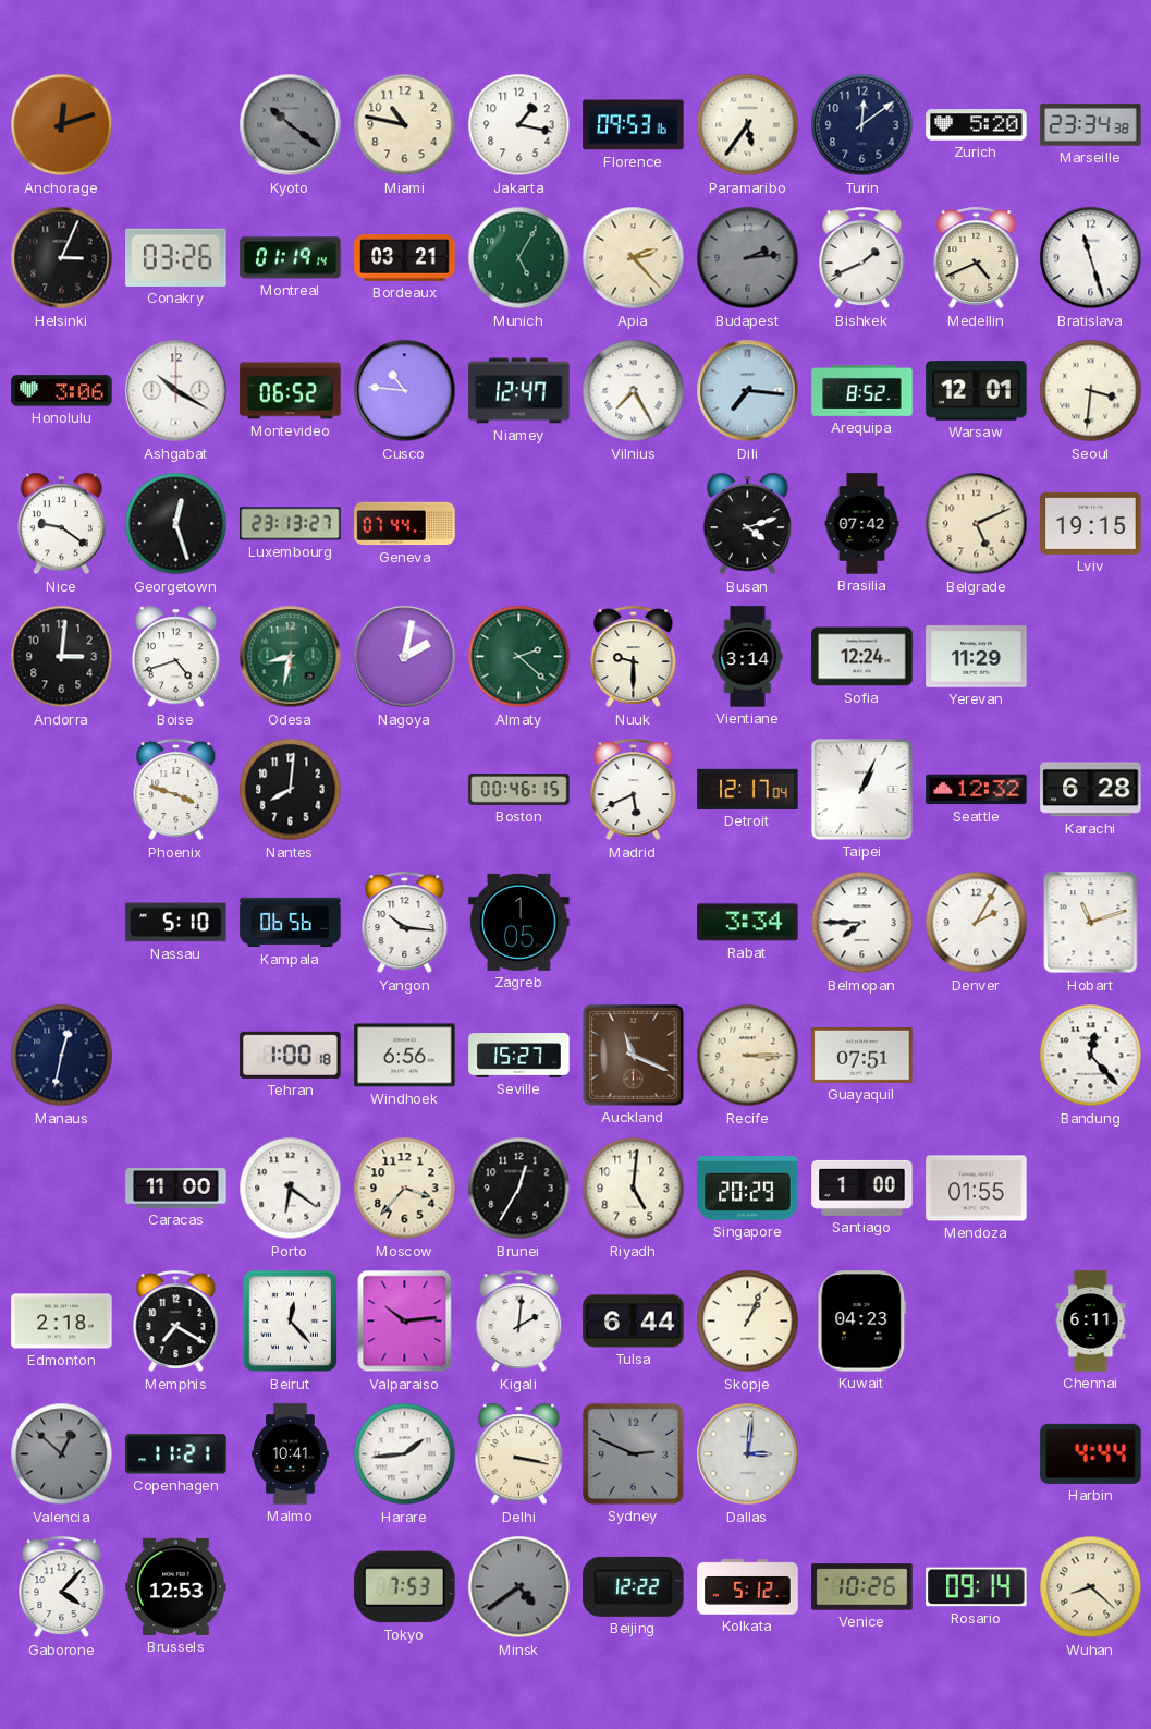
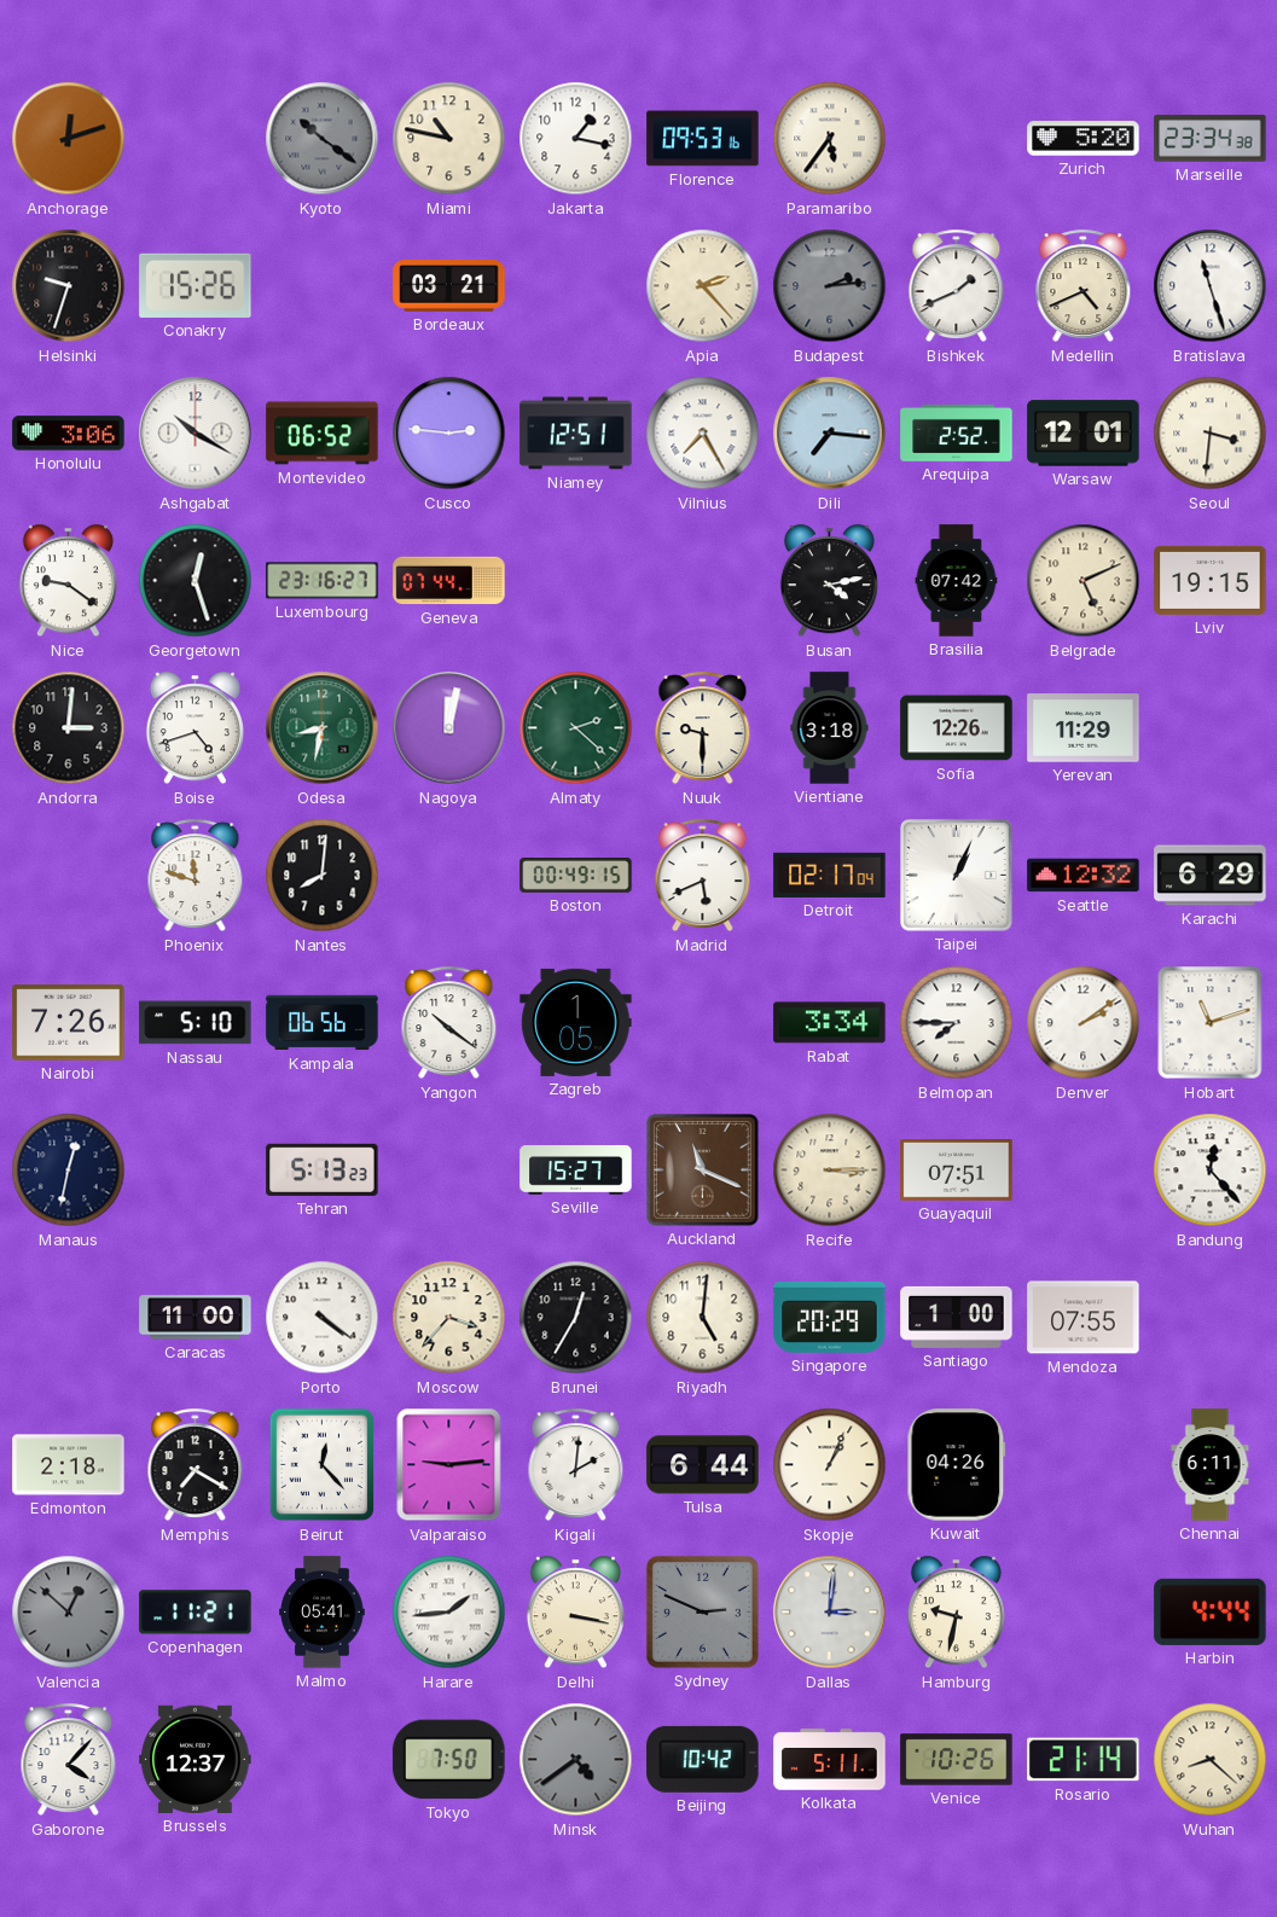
Turin: 12:09 -> none (862, 125)
Helsinki: 3:04 -> 9:33 (69, 286)
Conakry: 03:26 -> 15:26 (196, 285)
Montreal: 01:19 -> none (291, 258)
Munich: 5:05 -> none (519, 258)
Cusco: 10:46 -> 2:46 (449, 434)
Niamey: 12:47 -> 12:51 (576, 434)
Arequipa: 8:52 -> 2:52 (957, 432)
Luxembourg: 23:13 -> 23:16 (323, 581)
Busan: 4:12 -> 4:13 (829, 581)
Nagoya: 2:02 -> 12:02 (449, 728)
Vientiane: 3:14 -> 3:18 (830, 728)
Sofia: 12:24 -> 12:26 (957, 728)
Phoenix: 3:48 -> 11:48 (196, 876)
Boston: 00:46 -> 00:49 (576, 876)
Detroit: 12:17 -> 02:17 (830, 875)
Karachi: 6:28 -> 6:29 (1211, 876)
Nairobi: none -> 7:26 (69, 1023)
Yangon: 10:16 -> 10:21 (449, 1023)
Denver: 2:05 -> 2:09 (1084, 1023)
Tehran: 1:00 -> 5:13 (323, 1169)
Windhoek: 6:56 -> none (405, 1056)
Porto: 6:21 -> 4:21 (323, 1318)
Mendoza: 01:55 -> 07:55 (1084, 1318)
Valparaiso: 10:14 -> 9:14 (449, 1465)
Kuwait: 04:23 -> 04:26 (957, 1465)
Malmo: 10:41 -> 05:41 (323, 1613)
Hamburg: none -> 9:32 (956, 1613)
Brussels: 12:53 -> 12:37 (196, 1759)
Tokyo: 7:53 -> 7:50 (449, 1760)
Beijing: 12:22 -> 10:42 (703, 1759)
Kolkata: 5:12 -> 5:11 (830, 1760)
Rosario: 09:14 -> 21:14 (1084, 1760)
